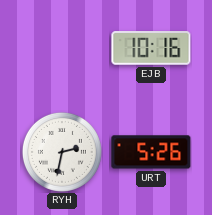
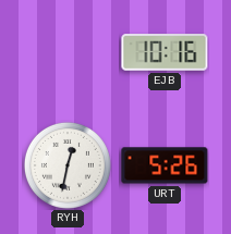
RYH: 2:32 -> 12:32 (68, 165)
